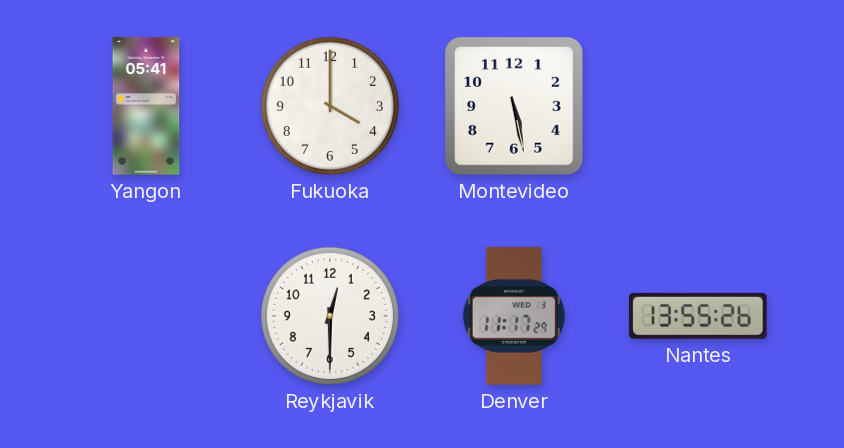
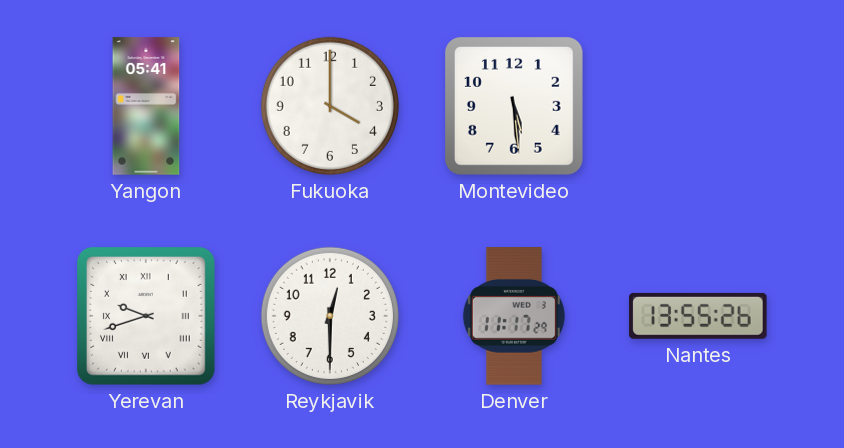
Montevideo: 5:28 -> 5:29 (514, 106)
Yerevan: none -> 9:42 (146, 316)
